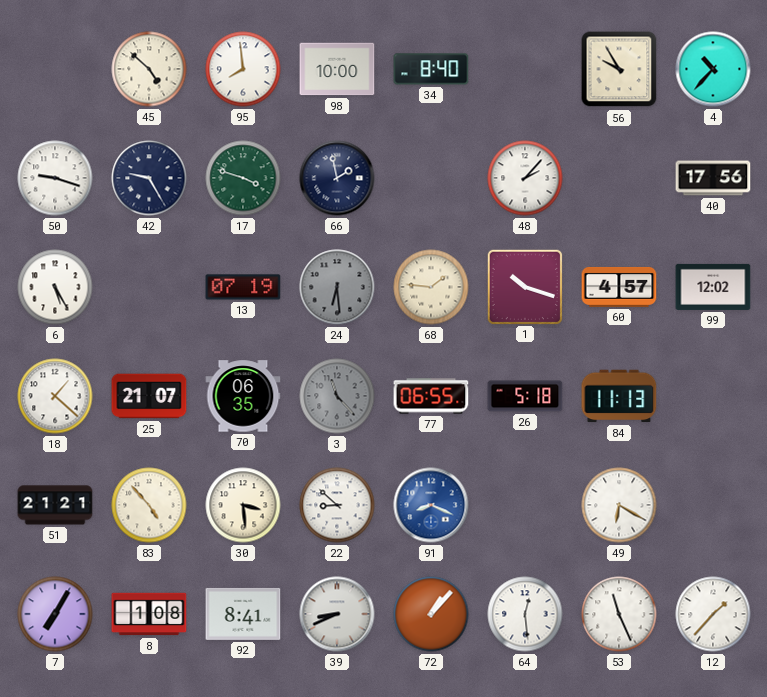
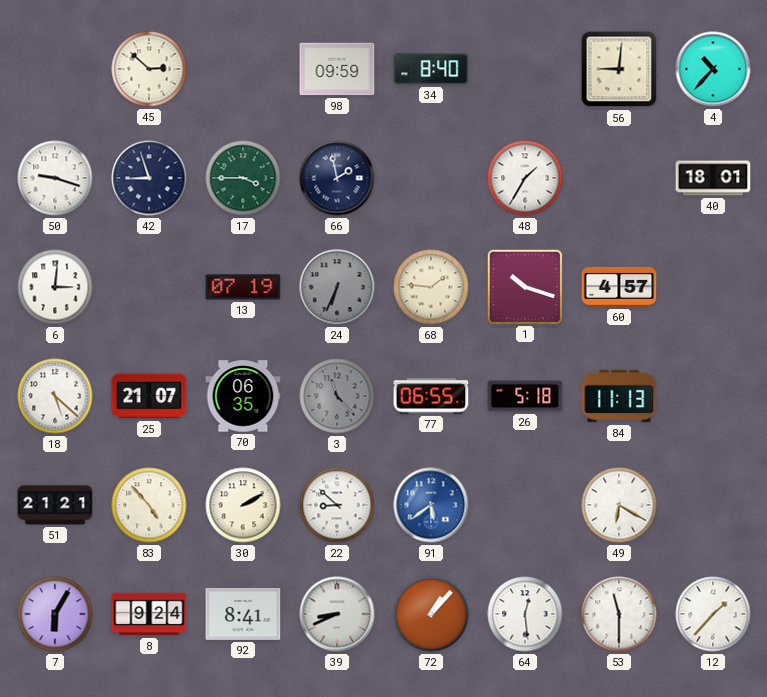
45: 4:52 -> 2:52 (149, 69)
95: 7:59 -> none (243, 69)
98: 10:00 -> 09:59 (337, 69)
56: 9:55 -> 9:01 (619, 69)
42: 9:25 -> 8:57 (149, 178)
17: 3:48 -> 3:45 (243, 178)
48: 2:07 -> 1:35 (525, 178)
40: 17:56 -> 18:01 (713, 178)
6: 5:25 -> 3:01 (55, 287)
24: 6:29 -> 6:34 (337, 287)
99: 12:02 -> none (713, 287)
18: 1:22 -> 5:22 (55, 396)
30: 3:29 -> 2:10 (243, 505)
91: 8:19 -> 5:39 (431, 505)
7: 7:05 -> 6:05 (55, 614)
8: 1:08 -> 9:24 (149, 614)
53: 11:26 -> 11:30 (619, 614)
